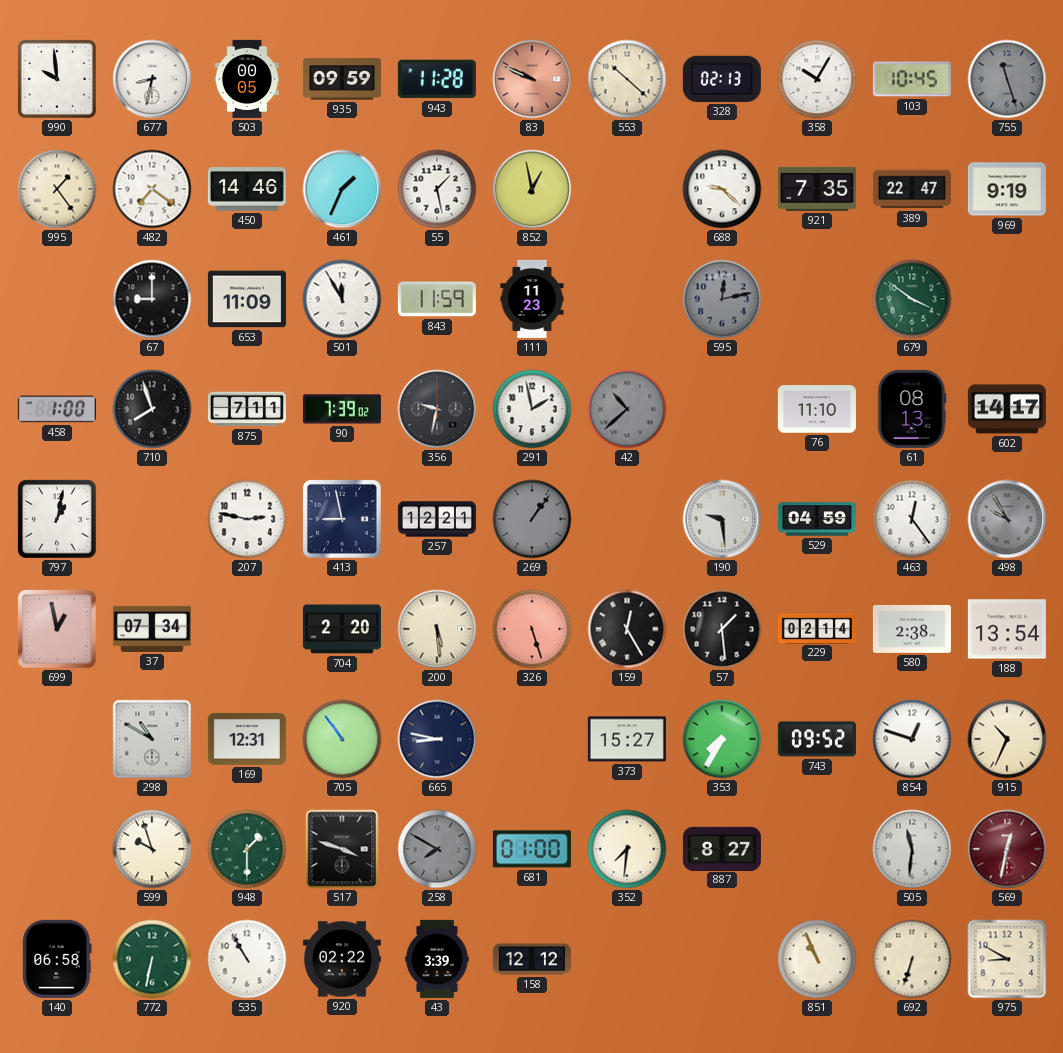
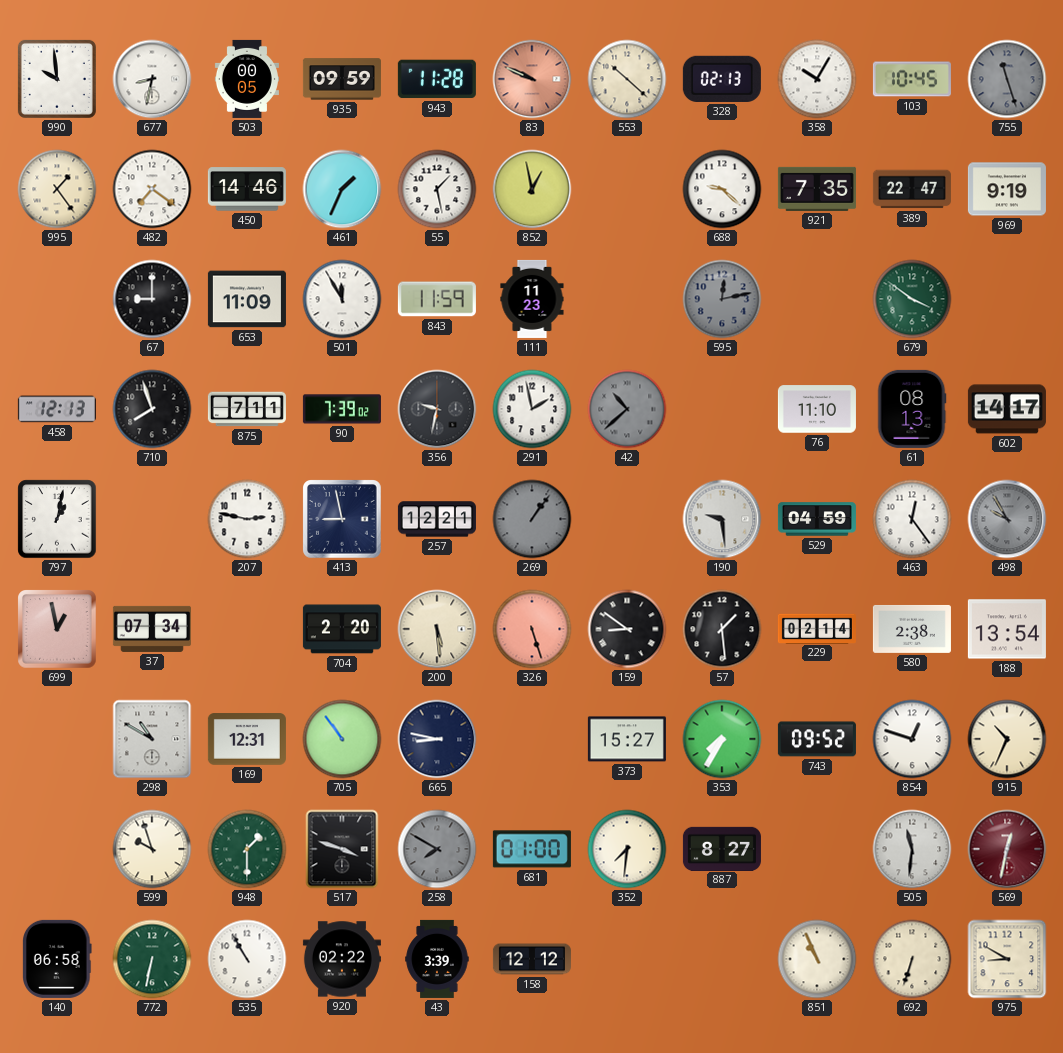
458: 1:00 -> 12:13 (57, 409)
159: 12:25 -> 8:51 (627, 629)
